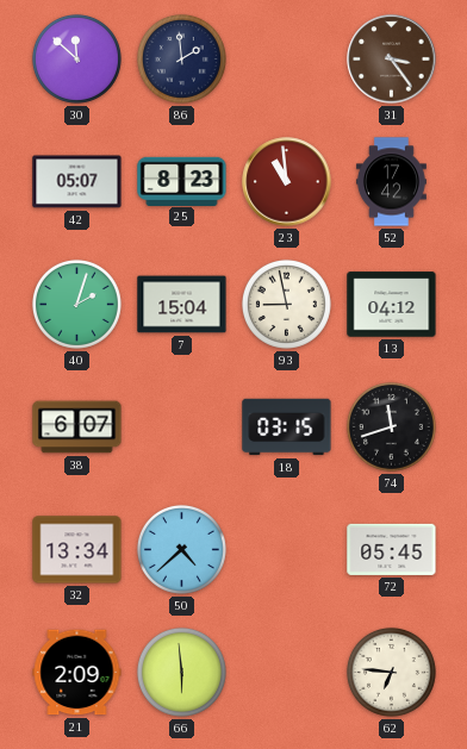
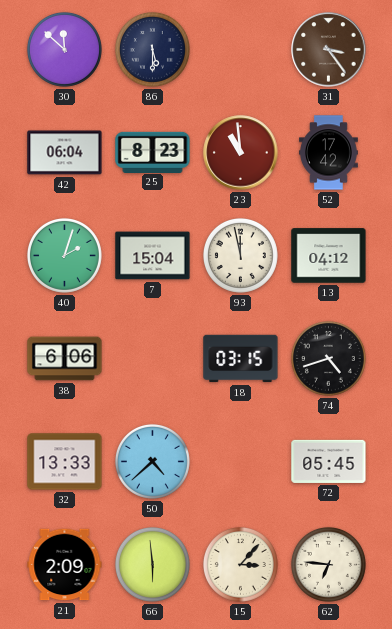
86: 1:59 -> 5:30 (152, 49)
42: 05:07 -> 06:04 (65, 153)
93: 8:58 -> 11:58 (240, 255)
38: 6:07 -> 6:06 (65, 359)
74: 11:42 -> 4:42 (328, 358)
32: 13:34 -> 13:33 (65, 462)
15: none -> 3:07 (240, 564)
